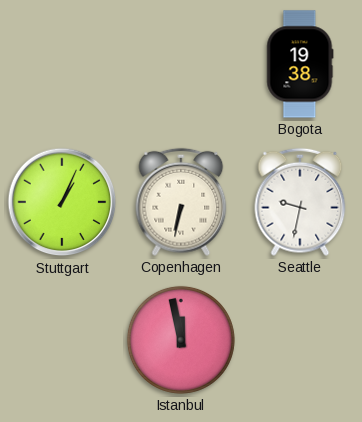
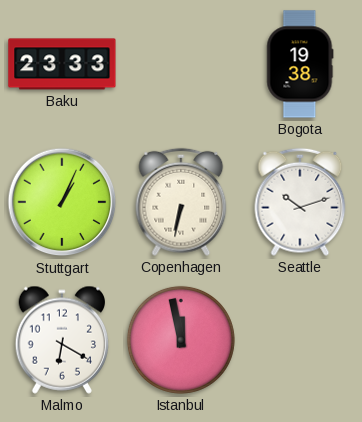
Baku: none -> 23:33 (62, 64)
Seattle: 9:32 -> 10:12 (300, 202)
Malmo: none -> 6:20 (62, 340)
